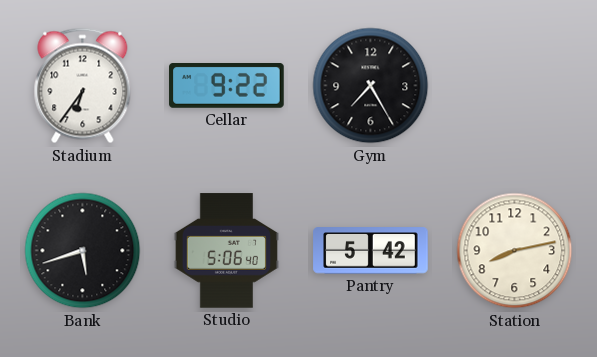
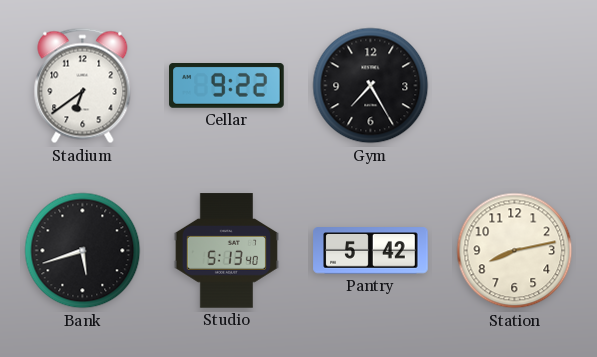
Stadium: 6:36 -> 6:39 (83, 86)
Studio: 5:06 -> 5:13 (226, 251)
